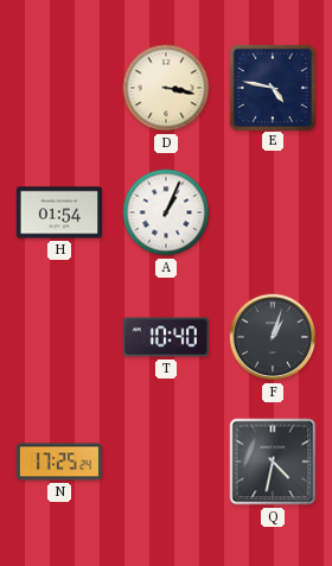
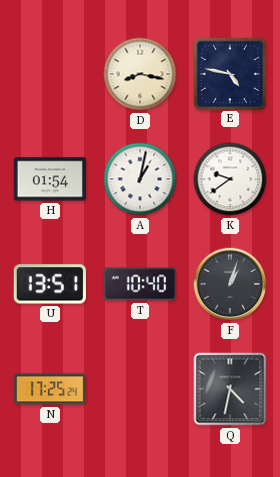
D: 3:17 -> 8:17 (140, 74)
A: 1:04 -> 1:02 (140, 179)
K: none -> 9:39 (230, 179)
U: none -> 13:51 (50, 284)
